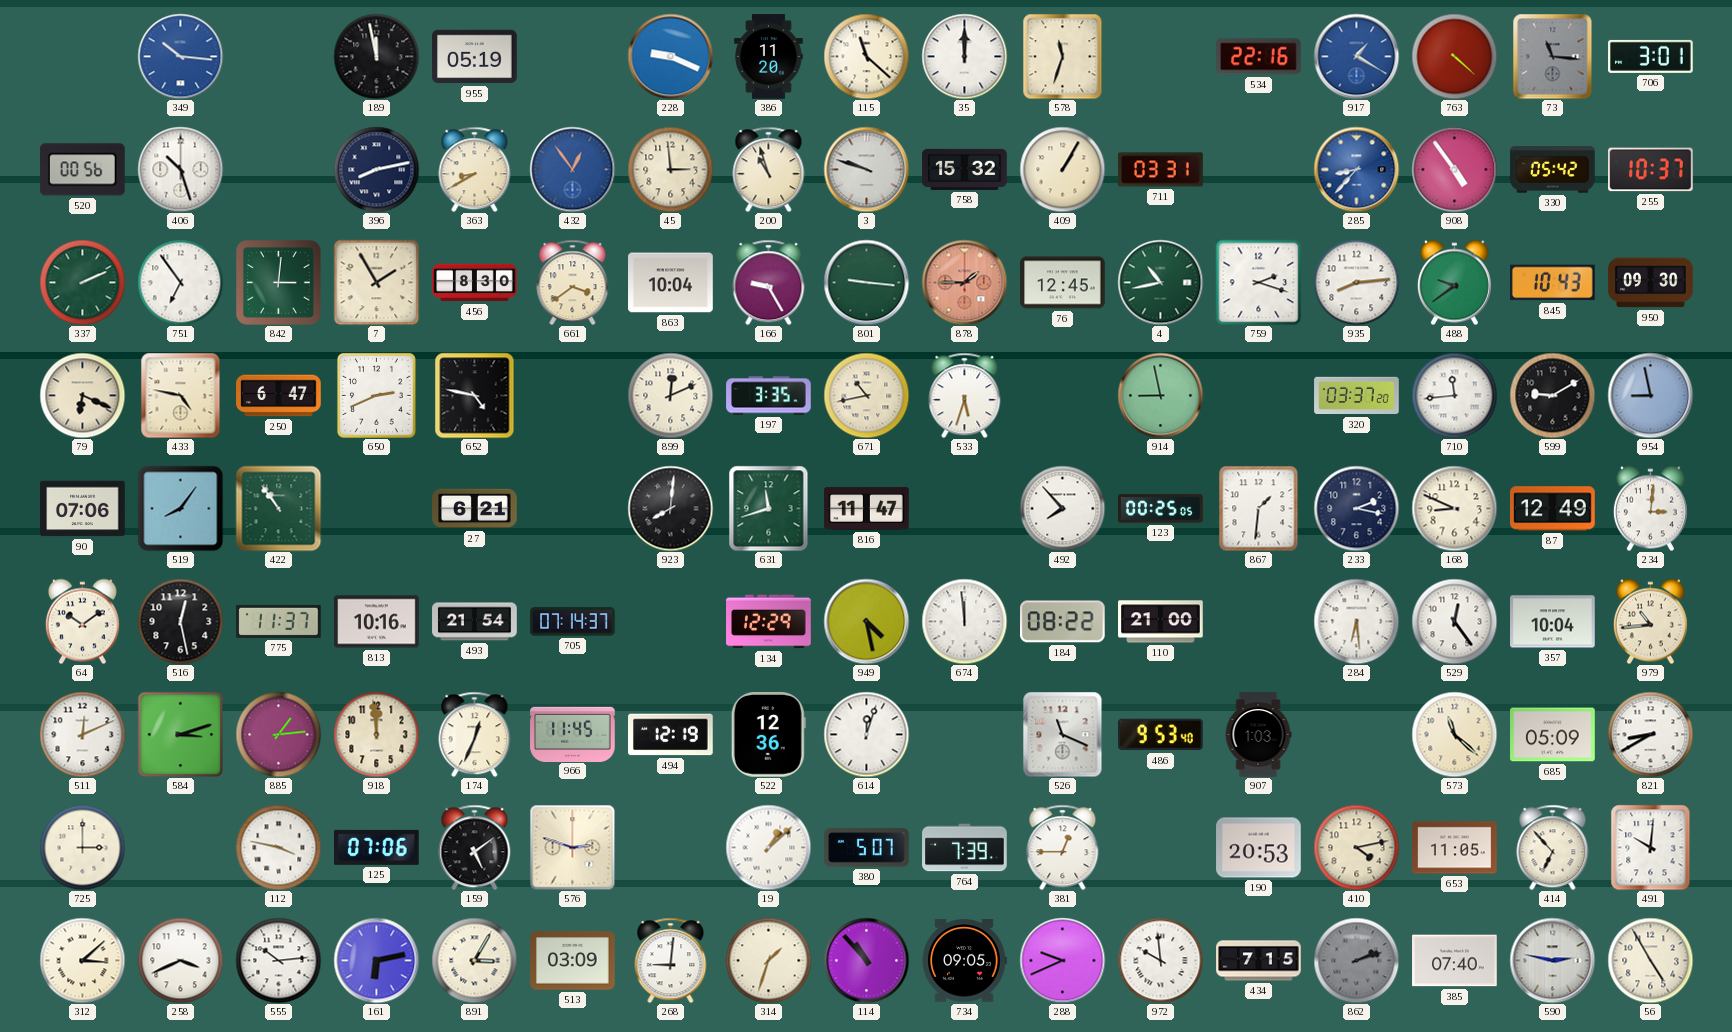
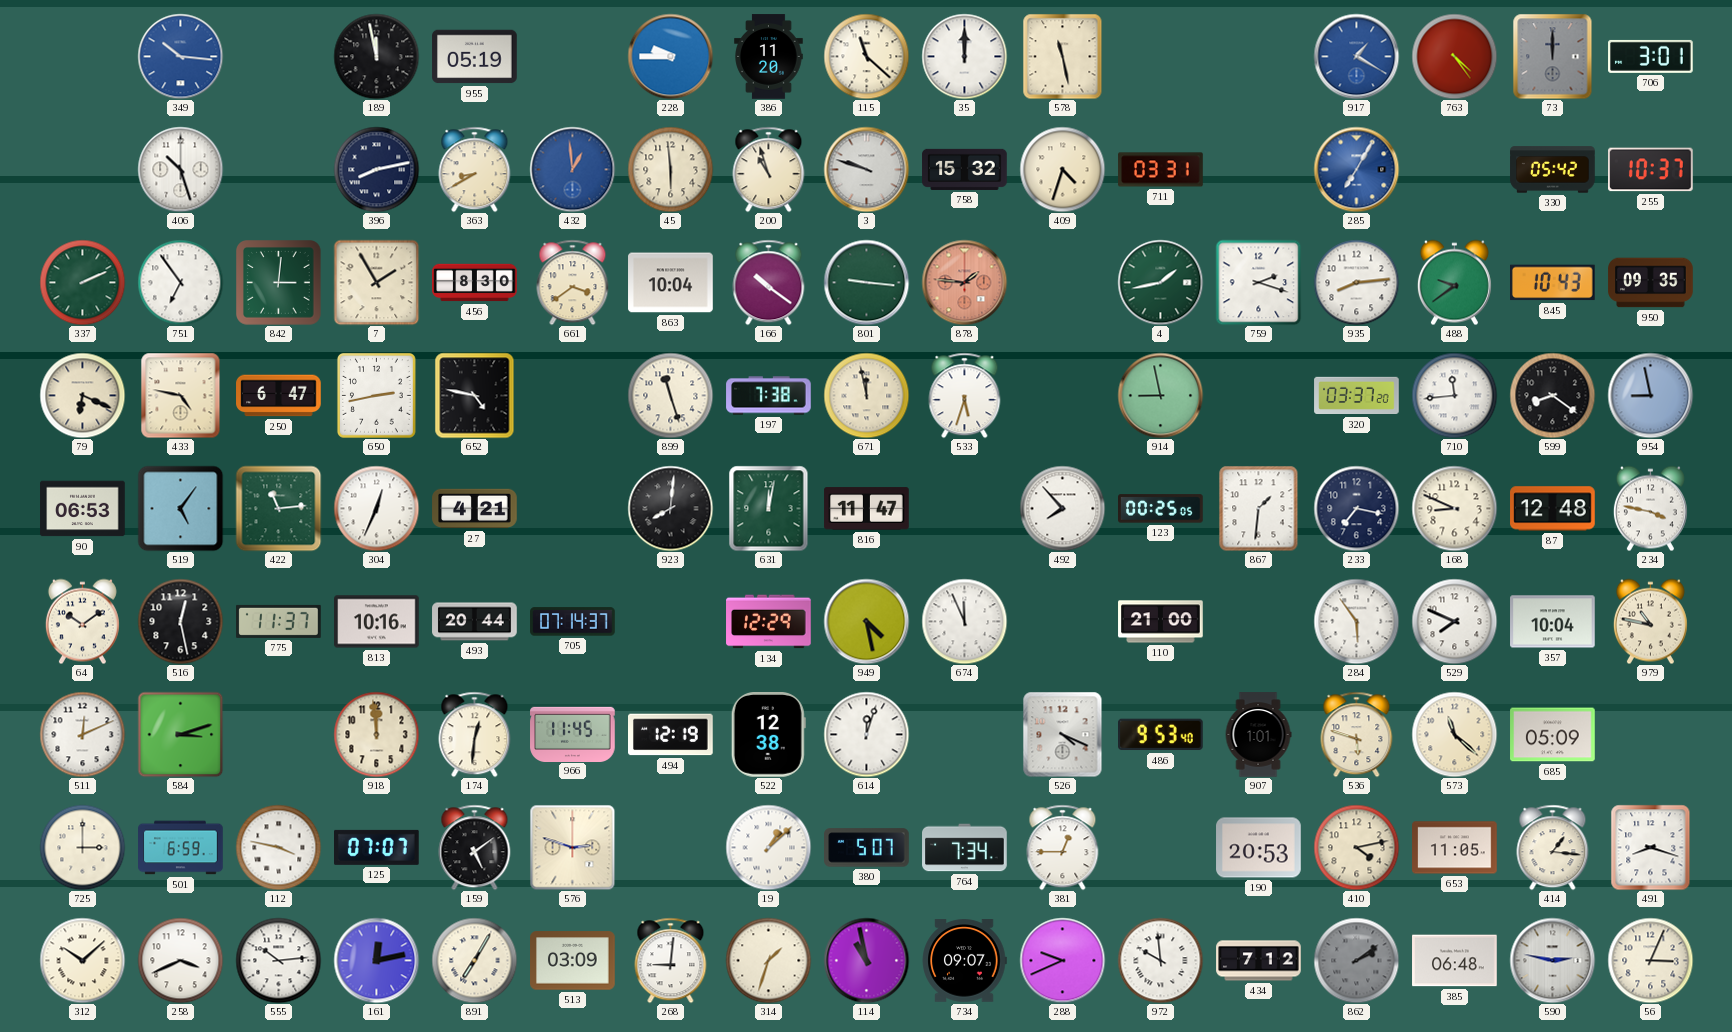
228: 9:19 -> 9:45 (670, 56)
578: 11:33 -> 11:28 (1063, 56)
534: 22:16 -> none (1259, 57)
763: 4:22 -> 4:24 (1454, 56)
73: 11:16 -> 12:00 (1553, 56)
520: 00:56 -> none (83, 170)
432: 12:54 -> 12:59 (572, 169)
45: 2:59 -> 5:59 (670, 169)
409: 1:05 -> 4:33 (1062, 169)
285: 8:37 -> 7:05 (1356, 169)
908: 4:54 -> none (1454, 169)
166: 9:25 -> 10:21 (769, 282)
878: 1:45 -> 1:46 (964, 282)
76: 12:45 -> none (1063, 283)
4: 10:43 -> 1:43 (1160, 282)
950: 09:30 -> 09:35 (1651, 283)
650: 2:41 -> 2:43 (376, 395)
899: 12:11 -> 11:27 (670, 395)
197: 3:35 -> 7:38 (769, 396)
671: 10:43 -> 11:58 (866, 395)
599: 9:10 -> 8:21 (1552, 395)
90: 07:06 -> 06:53 (83, 509)
519: 8:06 -> 5:06 (180, 508)
422: 10:54 -> 11:14 (278, 508)
304: none -> 12:34 (376, 508)
27: 6:21 -> 4:21 (475, 509)
631: 11:42 -> 12:02 (769, 508)
233: 2:17 -> 7:17 (1356, 508)
87: 12:49 -> 12:48 (1553, 509)
234: 3:01 -> 3:47 (1650, 508)
493: 21:54 -> 20:44 (475, 622)
674: 11:59 -> 11:56 (964, 621)
184: 08:22 -> none (1063, 622)
284: 6:29 -> 5:54 (1356, 621)
529: 12:24 -> 7:49 (1454, 621)
979: 10:44 -> 10:47 (1650, 621)
885: 1:14 -> none (278, 734)
174: 12:34 -> 12:31 (475, 734)
522: 12:36 -> 12:38 (768, 735)
526: 11:19 -> 4:19 (1063, 734)
907: 1:03 -> 1:01 (1258, 735)
536: none -> 5:48 (1357, 734)
821: 8:40 -> none (1650, 734)
501: none -> 6:59 (181, 848)
125: 07:06 -> 07:07 (377, 847)
764: 7:39 -> 7:34 (965, 848)
414: 6:53 -> 1:16 (1553, 847)
491: 10:01 -> 8:18 (1651, 847)
312: 3:08 -> 10:08 (82, 960)
161: 6:13 -> 12:13 (376, 960)
891: 3:05 -> 7:05 (474, 960)
114: 10:53 -> 10:58 (866, 960)
734: 09:05 -> 09:07 (964, 961)
434: 7:15 -> 7:12 (1259, 961)
862: 2:12 -> 2:09 (1356, 960)
385: 07:40 -> 06:48 (1455, 961)
56: 4:55 -> 3:04 (1650, 960)
